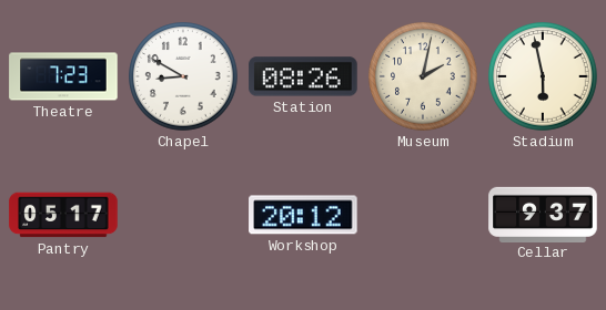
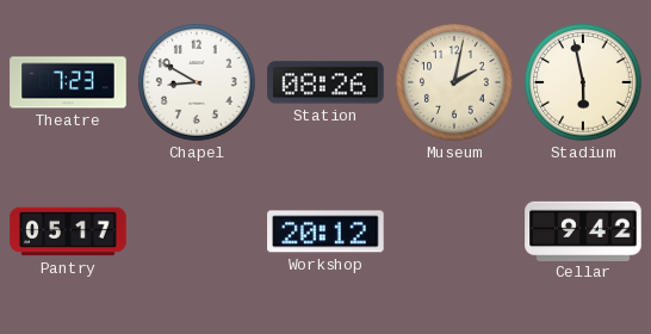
Cellar: 9:37 -> 9:42 (583, 230)
